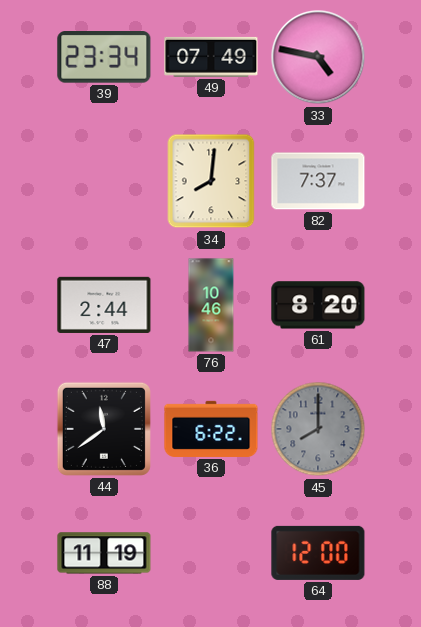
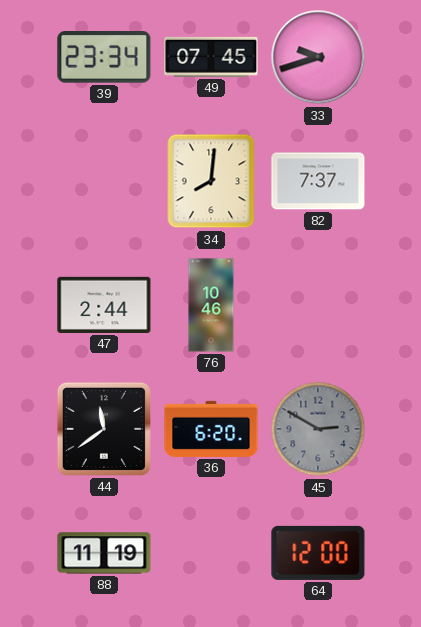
49: 07:49 -> 07:45 (211, 57)
33: 4:47 -> 9:42 (318, 57)
61: 8:20 -> none (318, 305)
36: 6:22 -> 6:20 (211, 429)
45: 8:00 -> 2:50 (318, 429)
